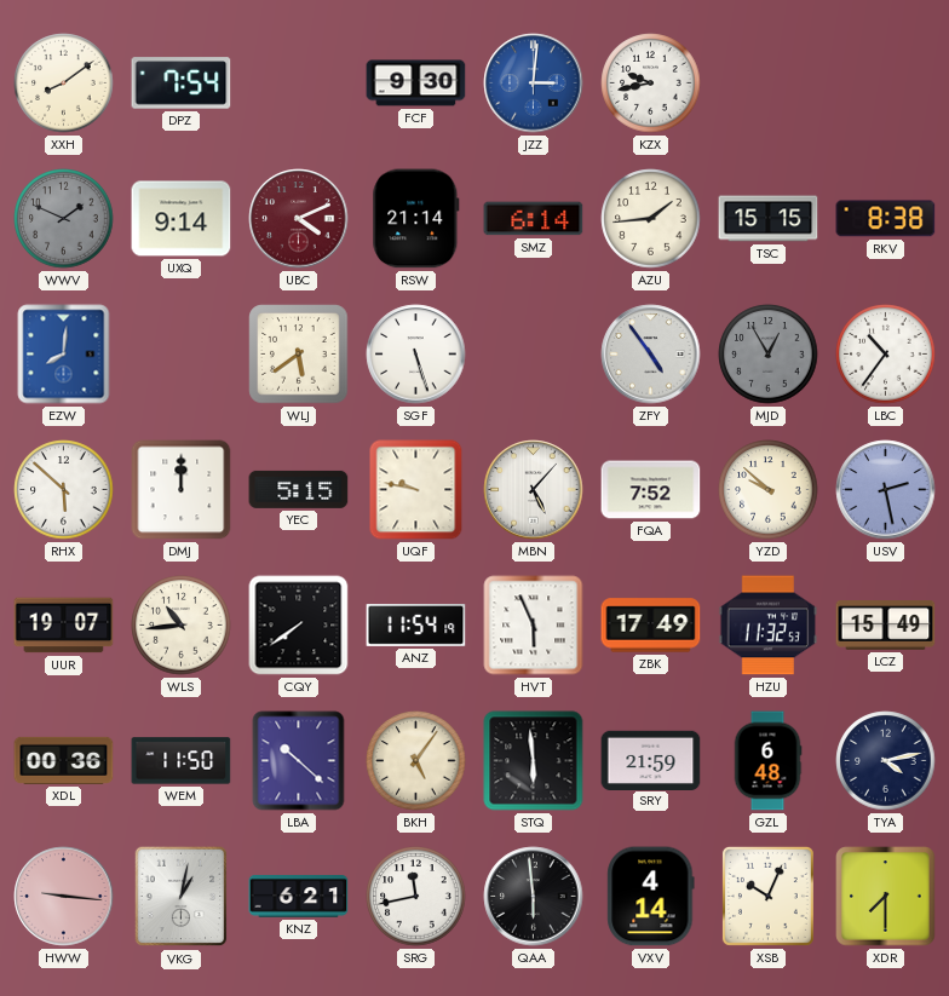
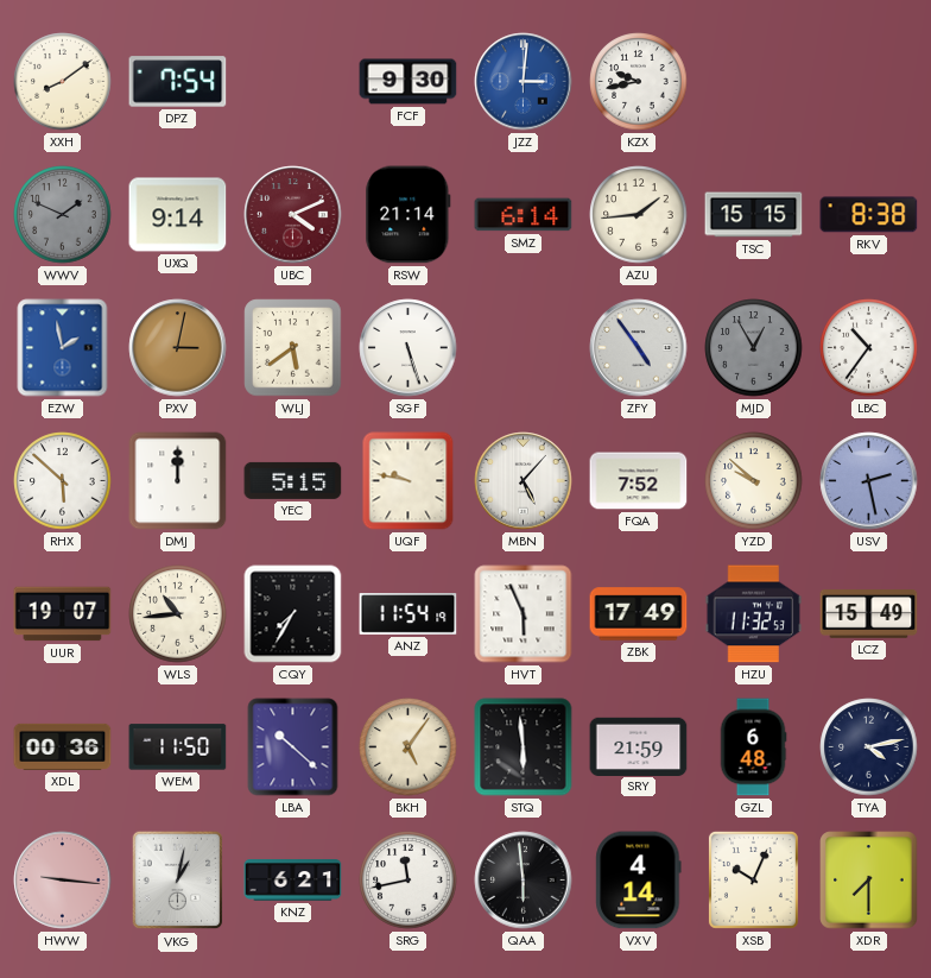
EZW: 8:01 -> 1:58 (63, 348)
PXV: none -> 3:02 (178, 348)
CQY: 7:39 -> 7:35 (293, 614)
